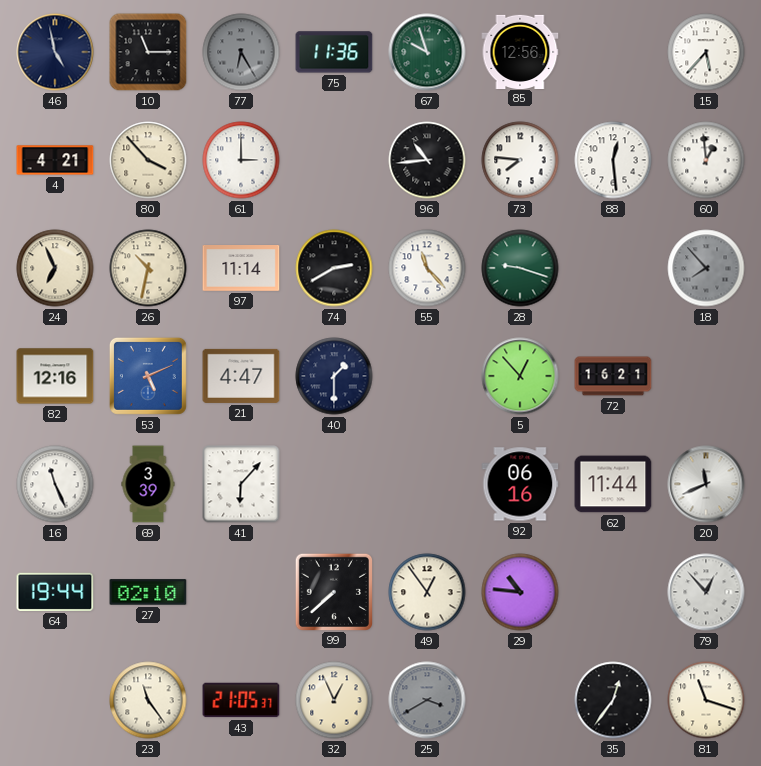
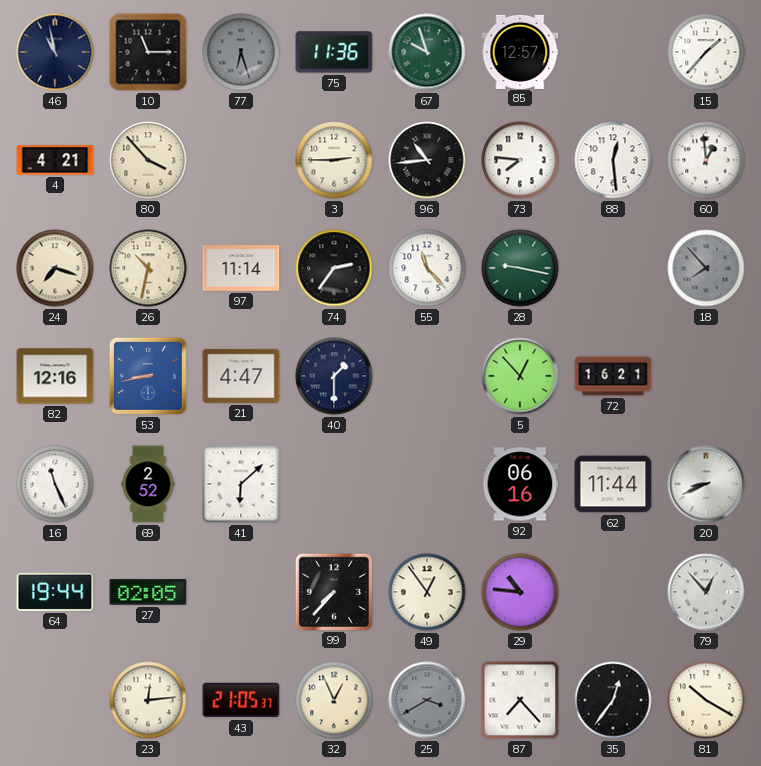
46: 4:58 -> 10:58 (55, 52)
77: 6:25 -> 6:27 (241, 52)
85: 12:56 -> 12:57 (520, 51)
15: 5:37 -> 1:37 (706, 52)
61: 3:00 -> none (241, 160)
3: none -> 2:45 (334, 160)
24: 6:56 -> 7:18 (55, 268)
74: 2:40 -> 2:36 (334, 268)
28: 9:18 -> 9:17 (520, 268)
53: 5:11 -> 8:43 (148, 376)
69: 3:39 -> 2:52 (148, 484)
41: 6:07 -> 6:08 (241, 484)
20: 11:41 -> 8:41 (706, 484)
27: 02:10 -> 02:05 (148, 592)
99: 7:38 -> 7:37 (333, 591)
23: 11:24 -> 12:14 (148, 700)
87: none -> 7:23 (520, 700)
81: 11:18 -> 10:20 (706, 700)
